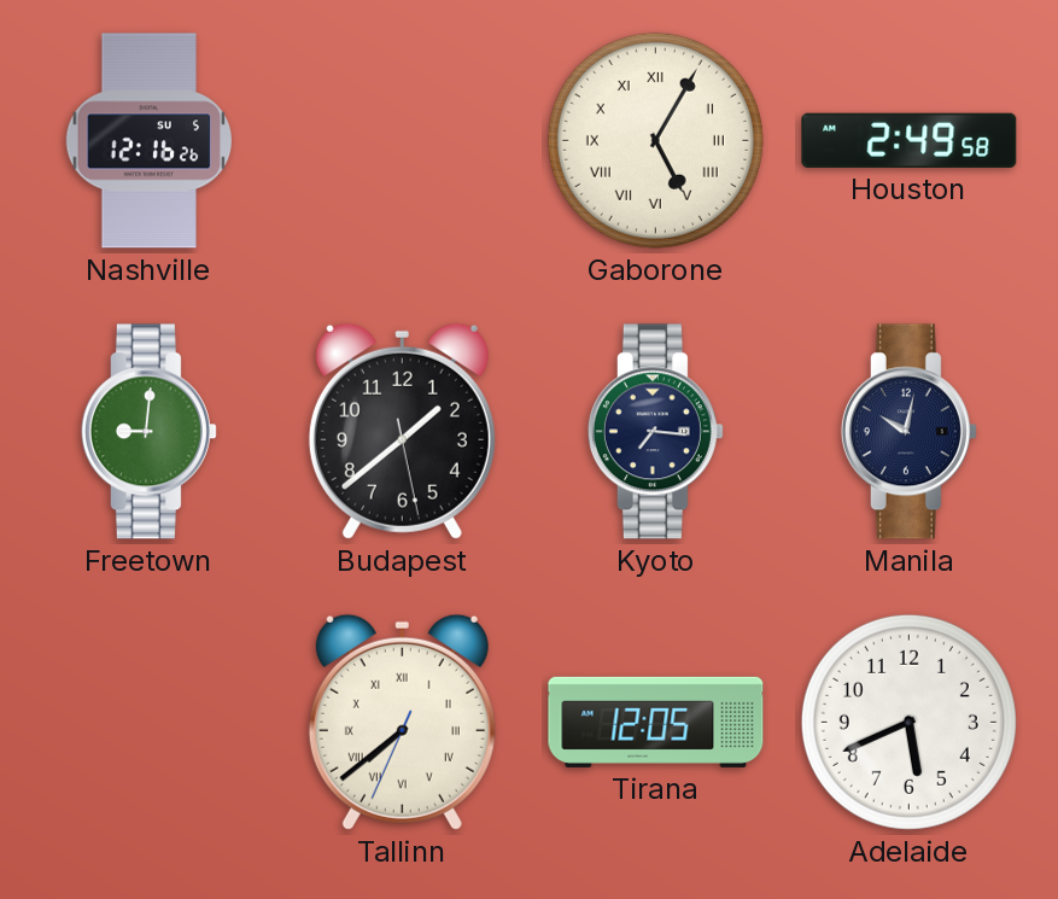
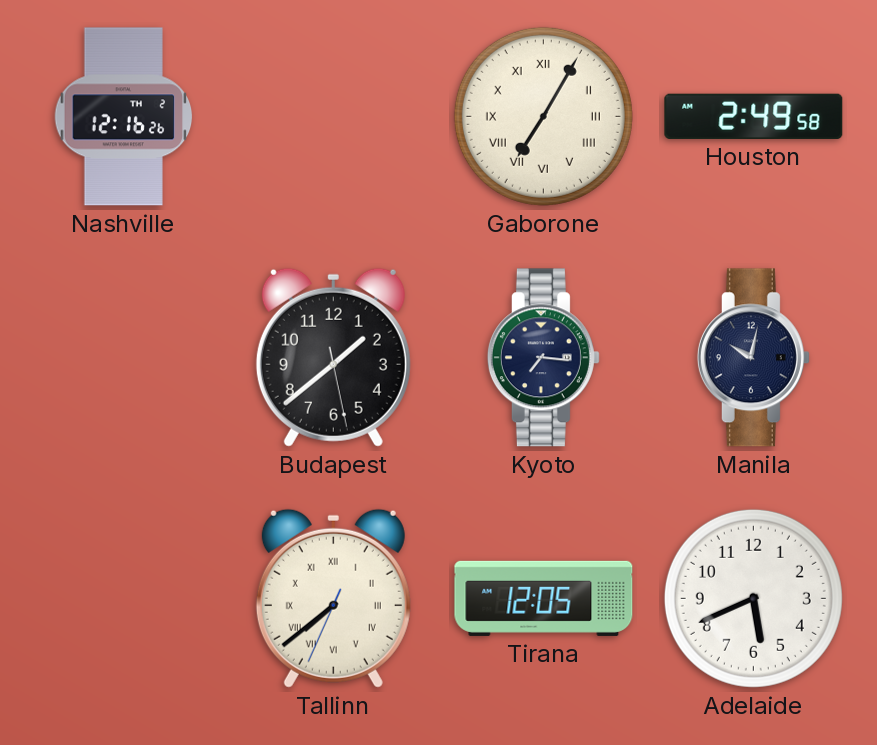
Nashville date: SU 5 -> TH 2 (124, 117)
Gaborone: 5:05 -> 7:05 (543, 116)
Freetown: 9:01 -> none (148, 432)
